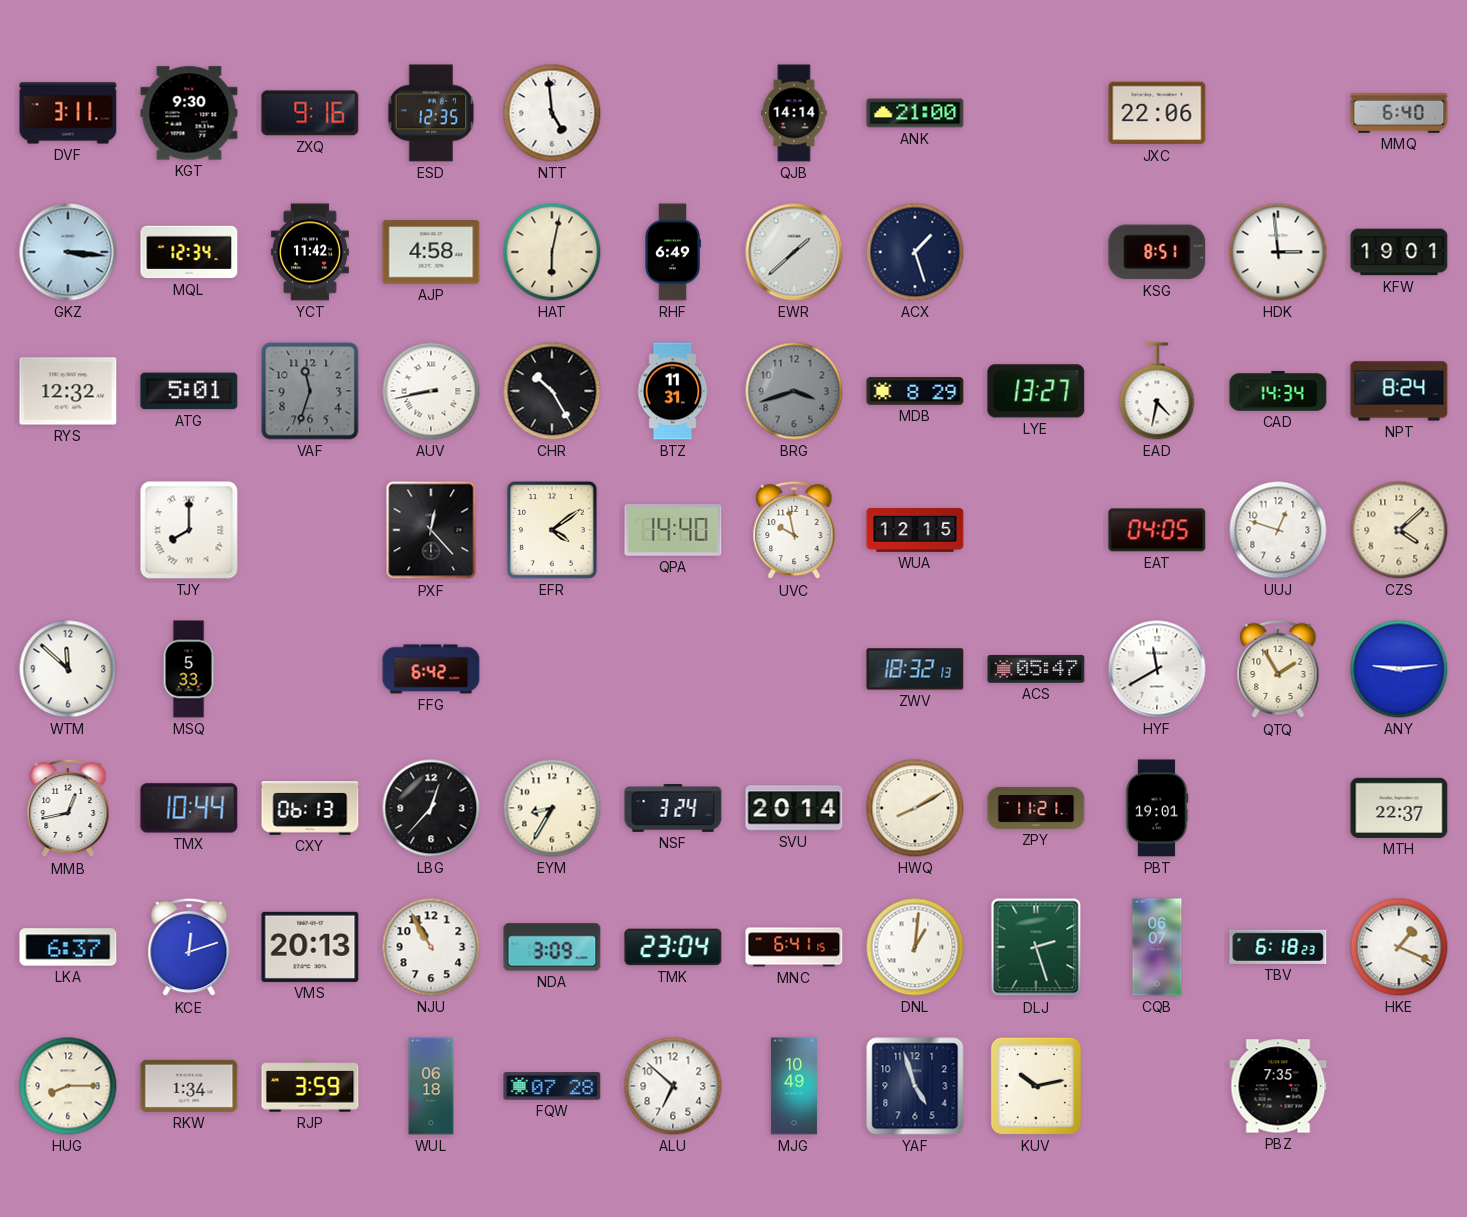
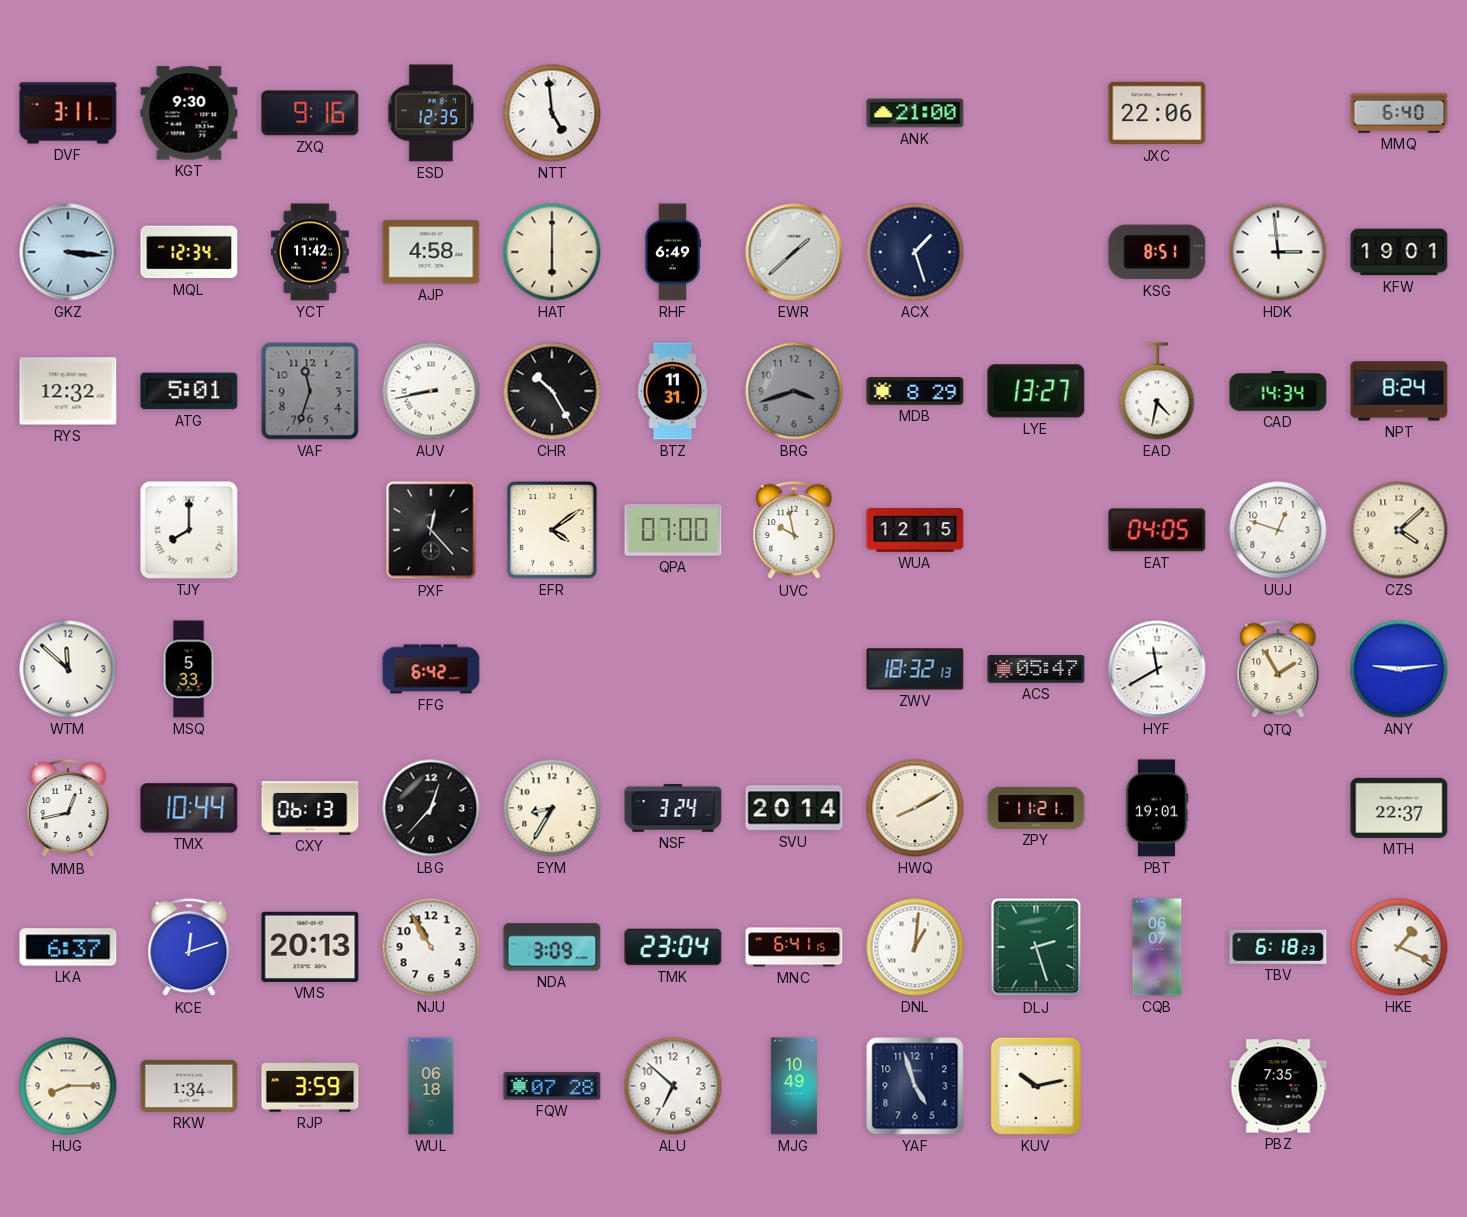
QJB: 14:14 -> none (794, 113)
HAT: 6:02 -> 6:00 (552, 252)
QPA: 14:40 -> 07:00 (673, 530)
